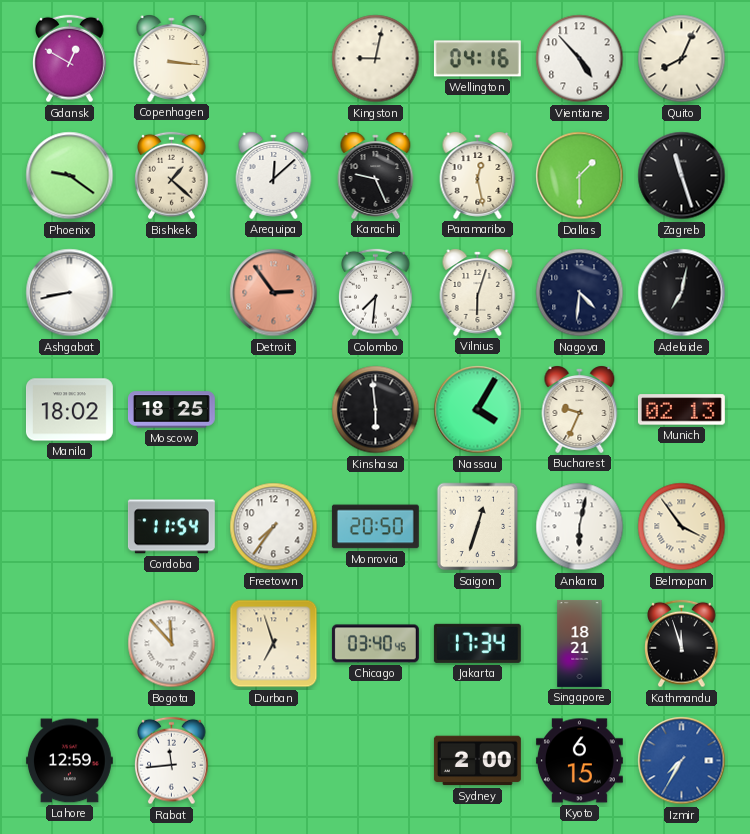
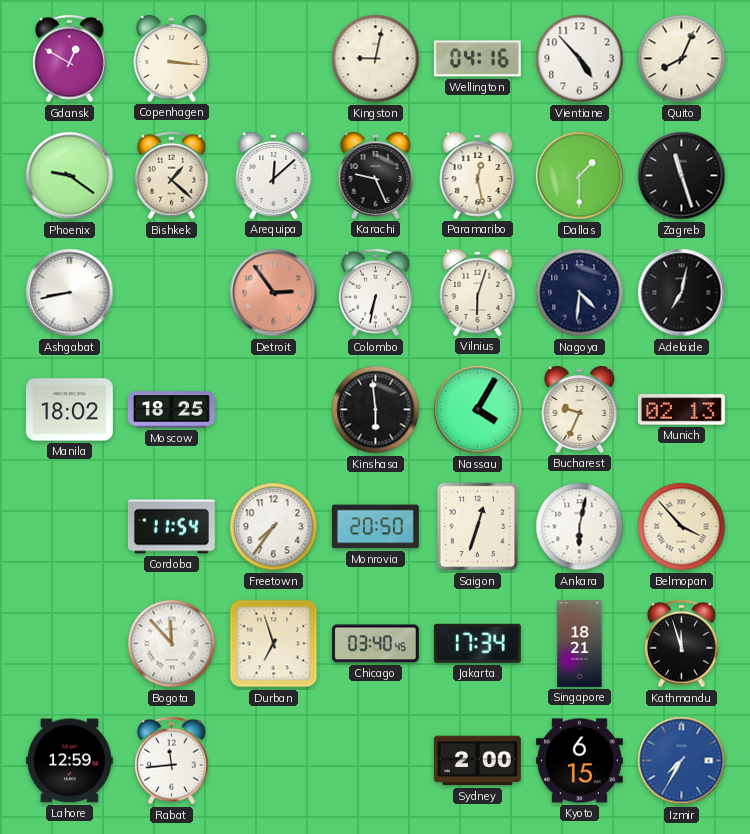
Colombo: 7:31 -> 6:32 (376, 293)
Belmopan: 3:54 -> 3:53 (682, 527)
